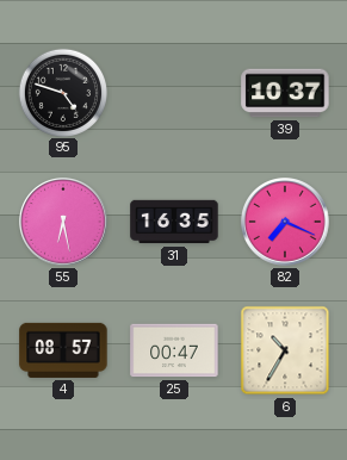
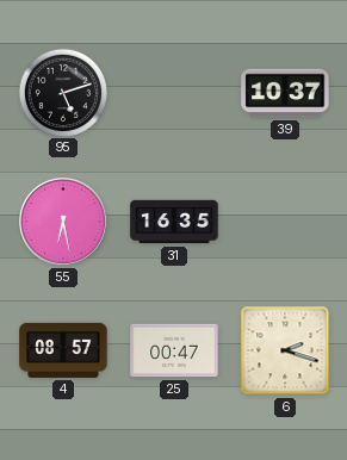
95: 4:48 -> 5:12 (62, 92)
82: 7:19 -> none (286, 223)
6: 10:35 -> 2:18 (285, 350)
